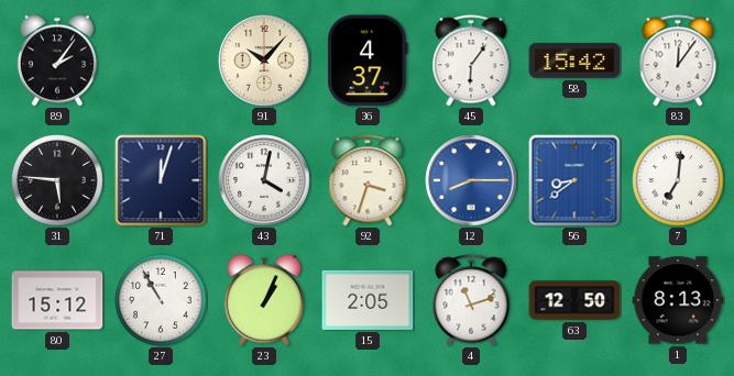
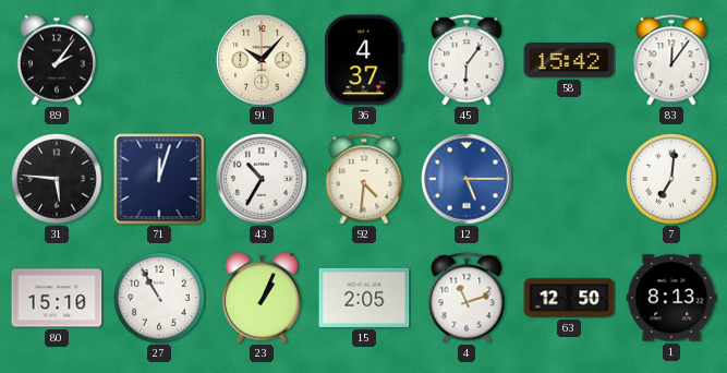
43: 4:02 -> 10:35 (262, 179)
92: 3:33 -> 4:31 (364, 179)
12: 8:15 -> 5:15 (467, 179)
56: 8:39 -> none (574, 180)
80: 15:12 -> 15:10 (57, 298)
